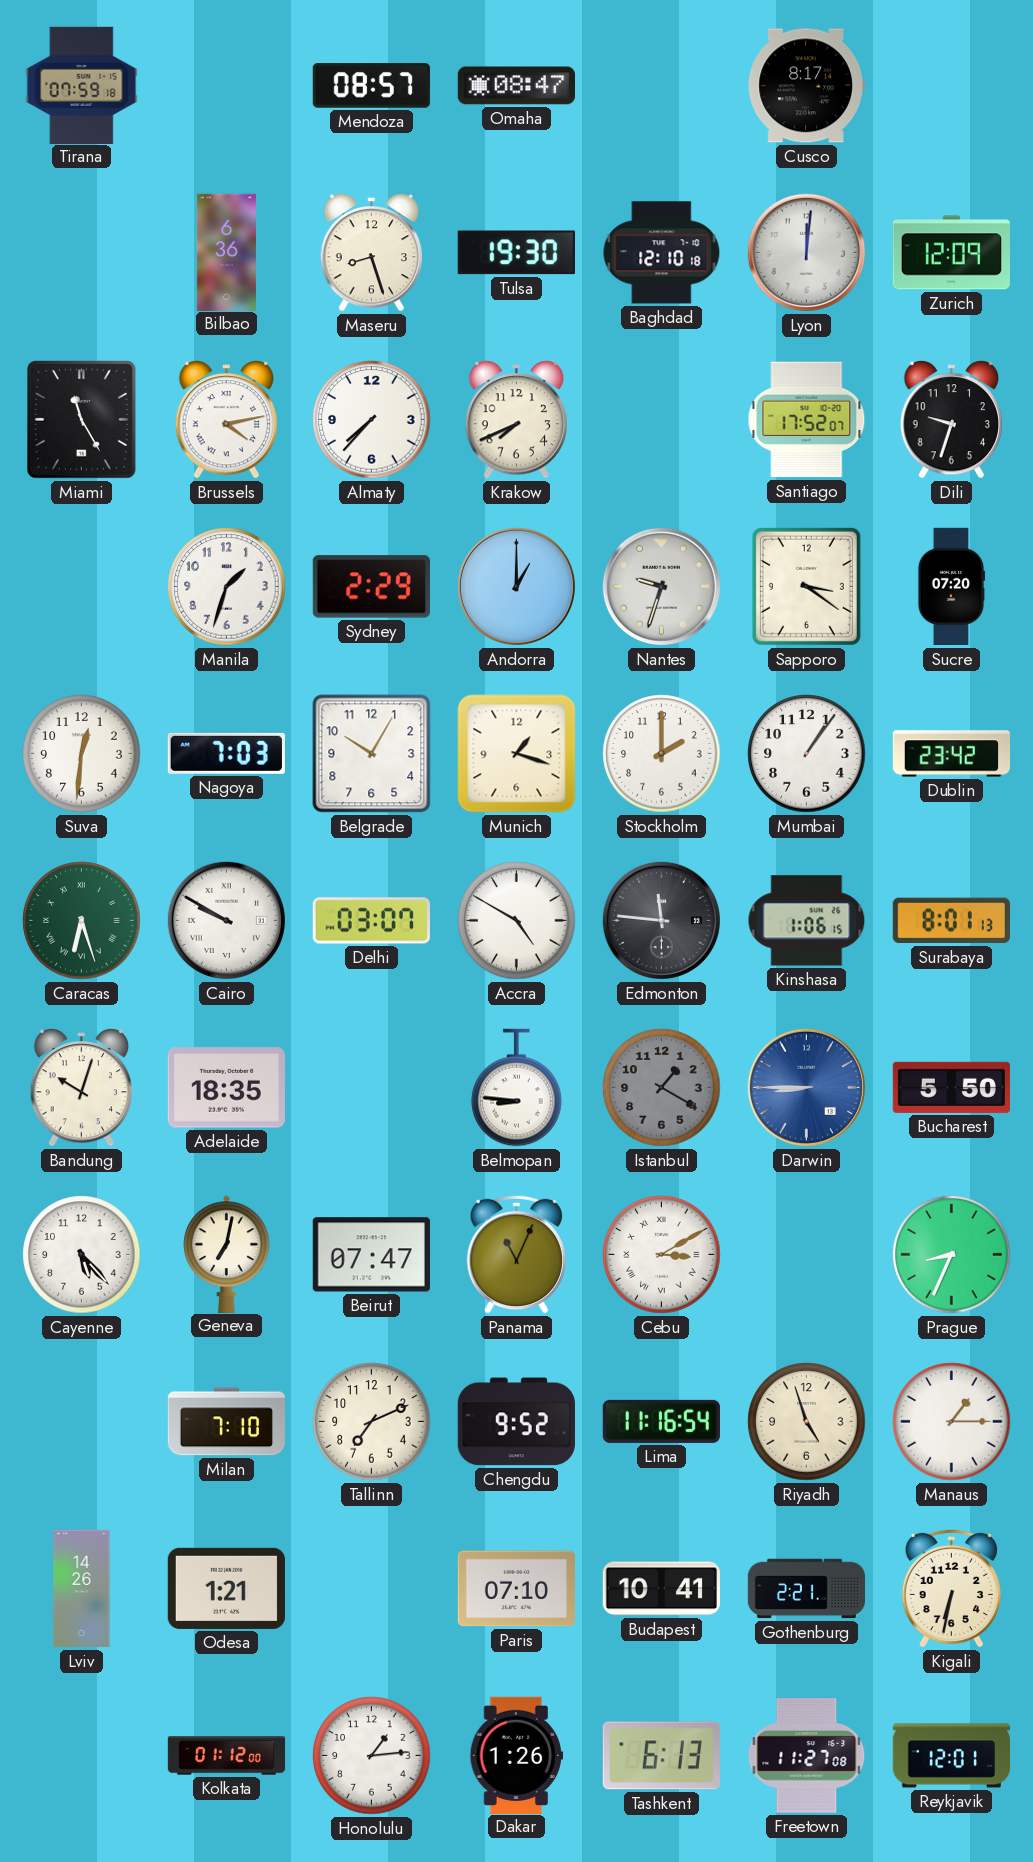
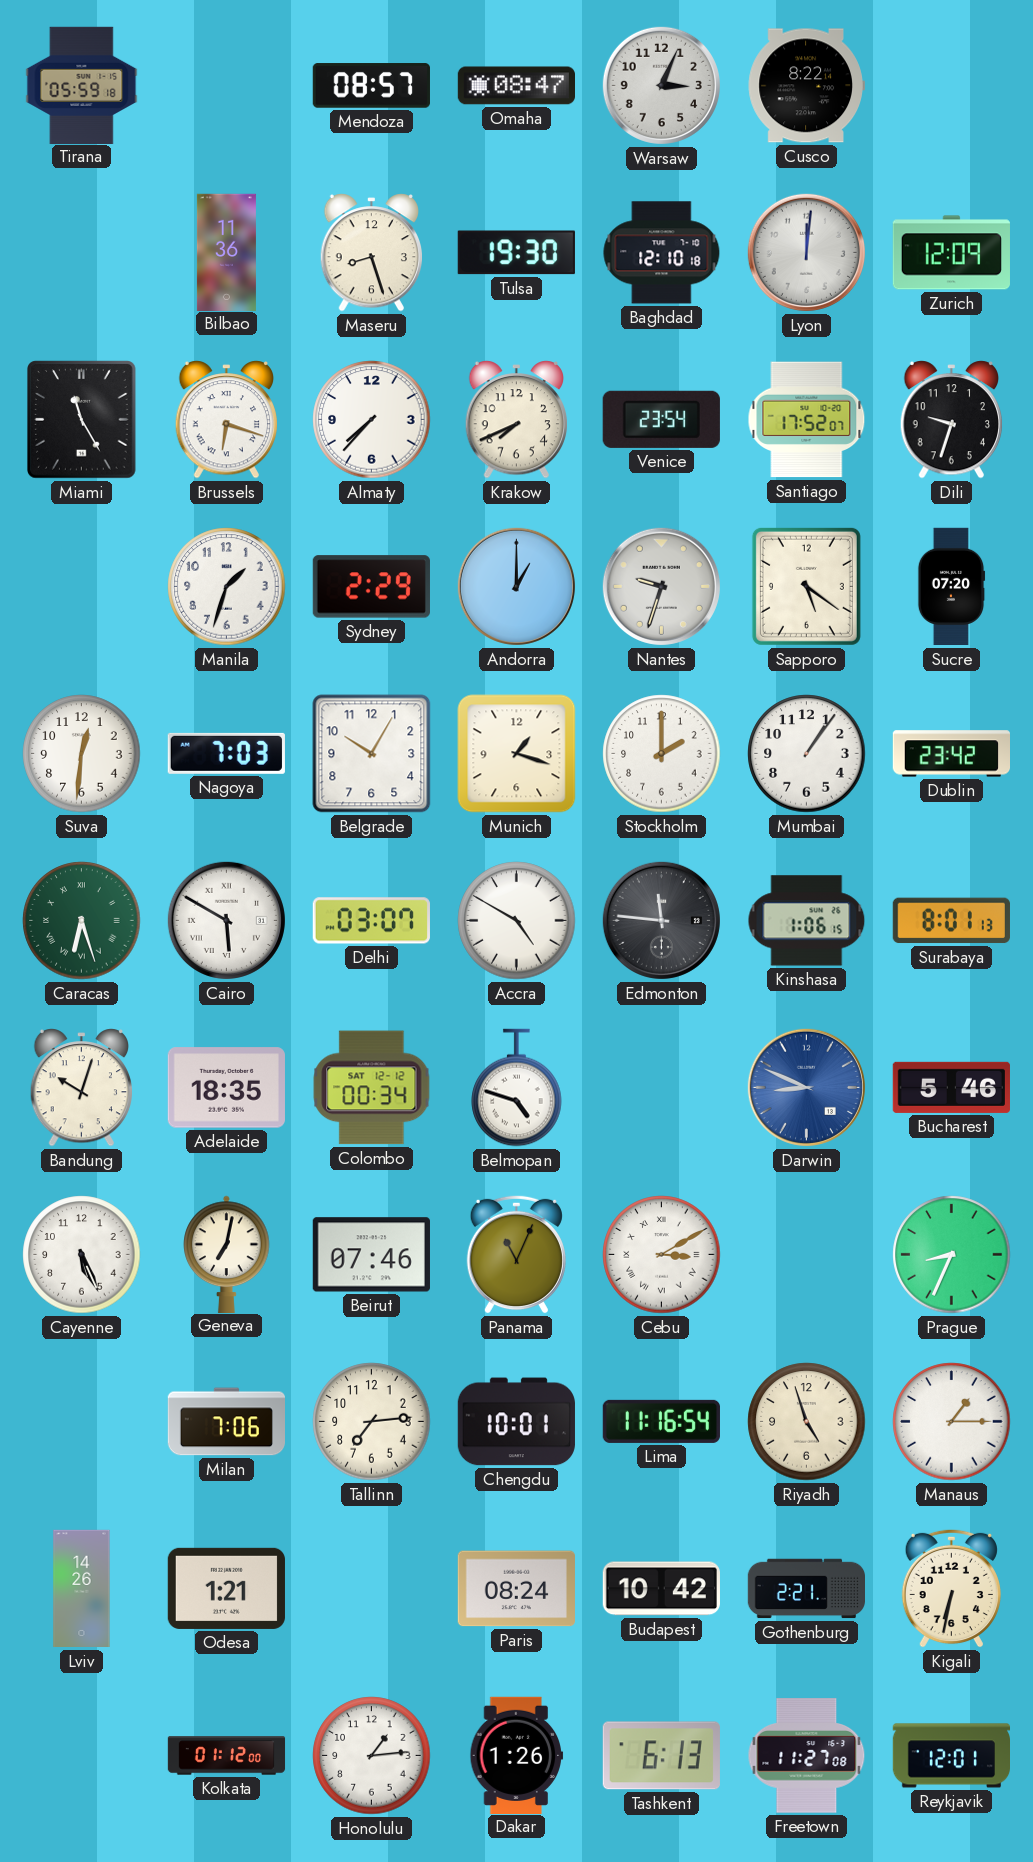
Tirana: 07:59 -> 05:59 (82, 85)
Warsaw: none -> 3:04 (661, 85)
Cusco: 8:17 -> 8:22 (806, 86)
Bilbao: 6:36 -> 11:36 (226, 252)
Brussels: 4:13 -> 6:18 (227, 420)
Venice: none -> 23:54 (661, 419)
Sapporo: 3:21 -> 5:21 (806, 586)
Cairo: 9:50 -> 5:50 (226, 920)
Colombo: none -> 00:34 (372, 1088)
Belmopan: 8:46 -> 4:48 (517, 1088)
Istanbul: 1:20 -> none (662, 1088)
Darwin: 8:45 -> 8:49 (806, 1087)
Bucharest: 5:50 -> 5:46 (951, 1087)
Cayenne: 5:23 -> 5:26 (82, 1255)
Beirut: 07:47 -> 07:46 (371, 1255)
Milan: 7:10 -> 7:06 (226, 1422)
Tallinn: 7:11 -> 7:14 (372, 1422)
Chengdu: 9:52 -> 10:01 (516, 1422)
Paris: 07:10 -> 08:24 (516, 1589)
Budapest: 10:41 -> 10:42 (661, 1589)
